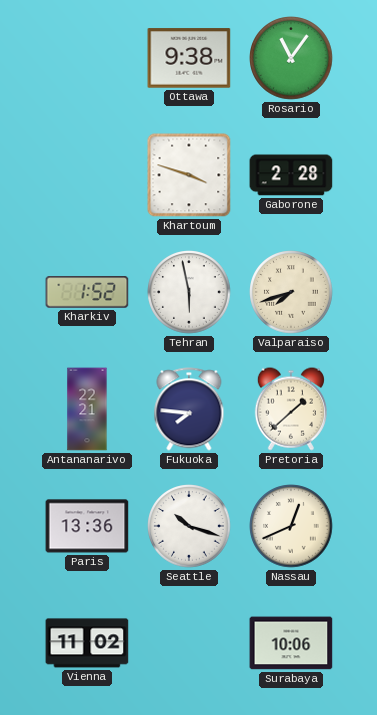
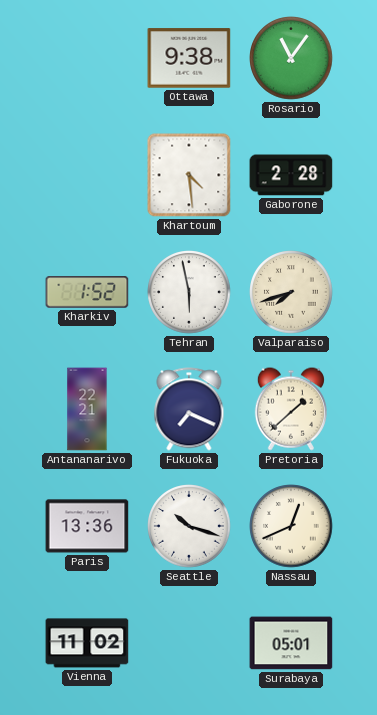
Khartoum: 3:48 -> 4:29 (189, 175)
Fukuoka: 7:46 -> 7:19 (189, 409)
Surabaya: 10:06 -> 05:01 (291, 643)
